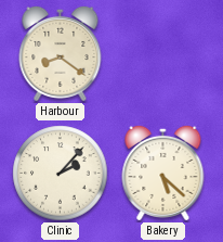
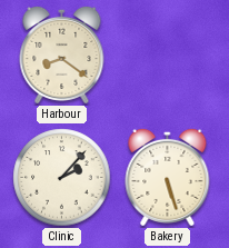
Bakery: 5:22 -> 5:27 (168, 177)
